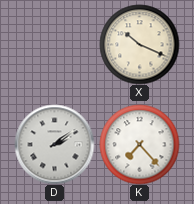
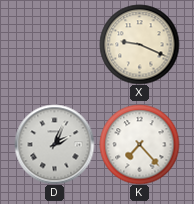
X: 10:19 -> 9:19 (139, 44)
D: 2:09 -> 2:04 (54, 144)
